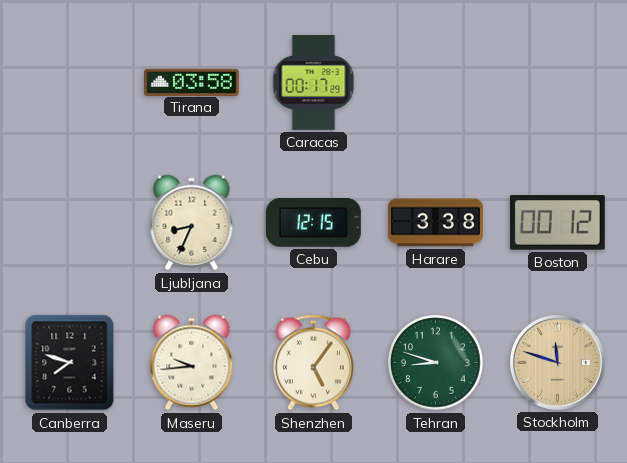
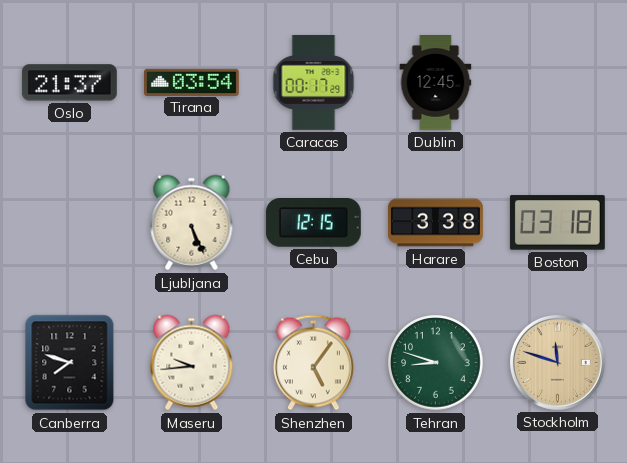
Oslo: none -> 21:37 (69, 83)
Tirana: 03:58 -> 03:54 (192, 82)
Dublin: none -> 12:45 (436, 83)
Ljubljana: 8:34 -> 5:26 (192, 223)
Boston: 00:12 -> 03:18 (557, 223)
